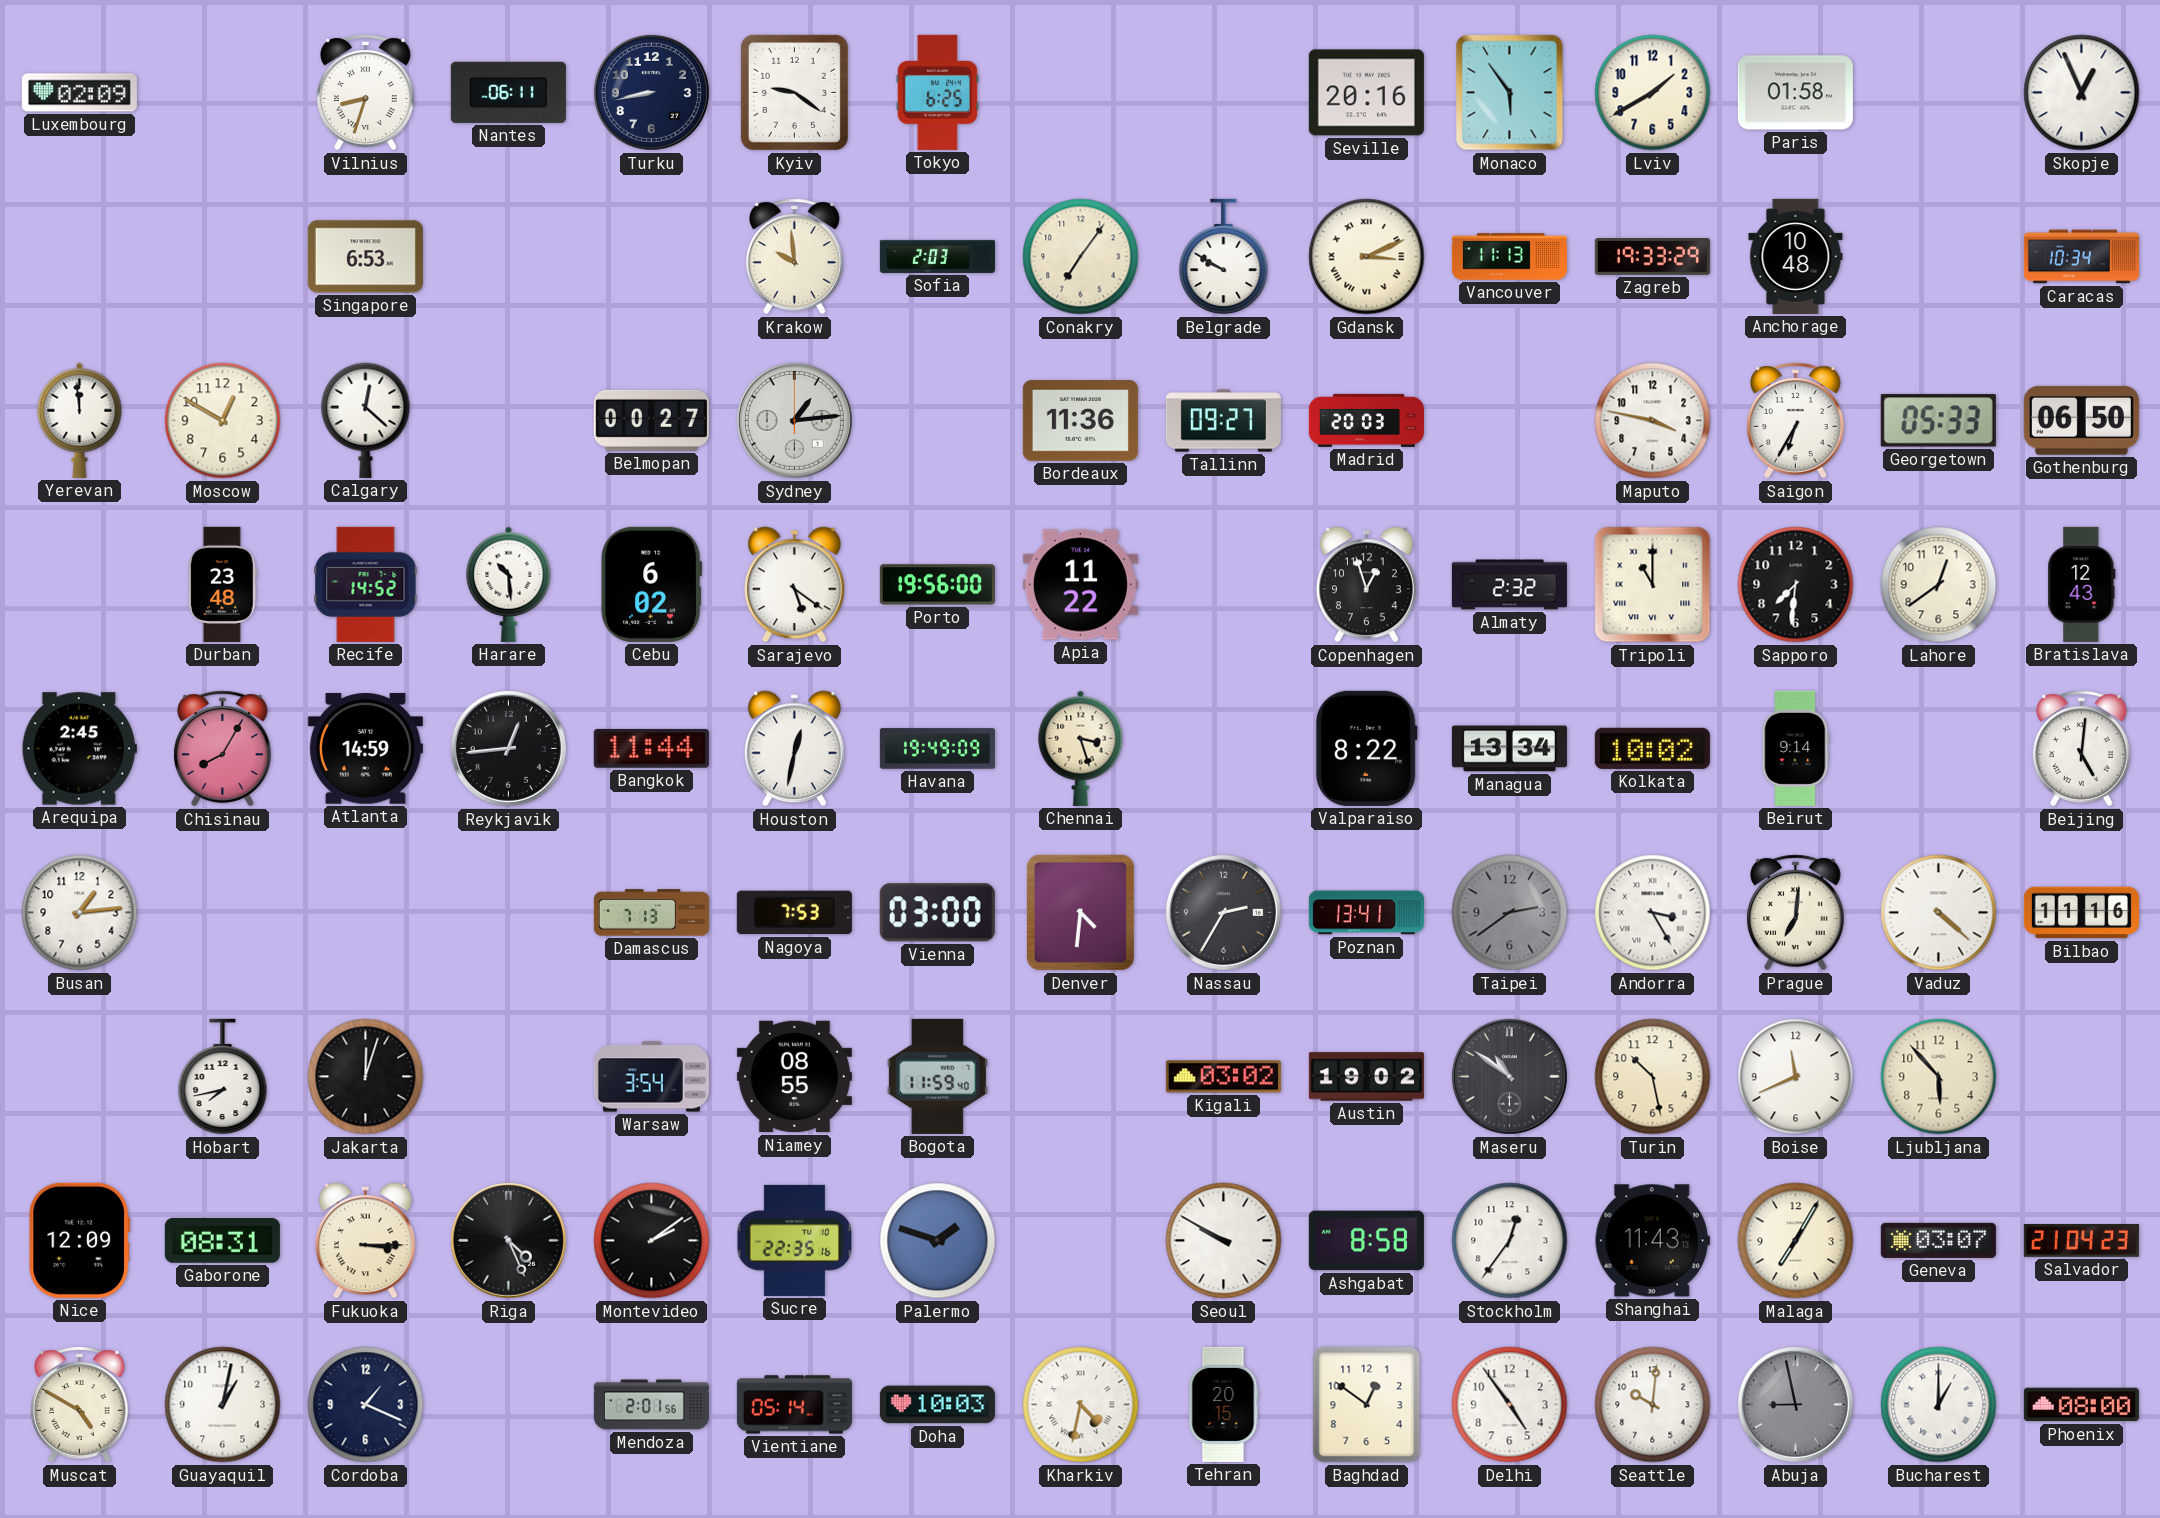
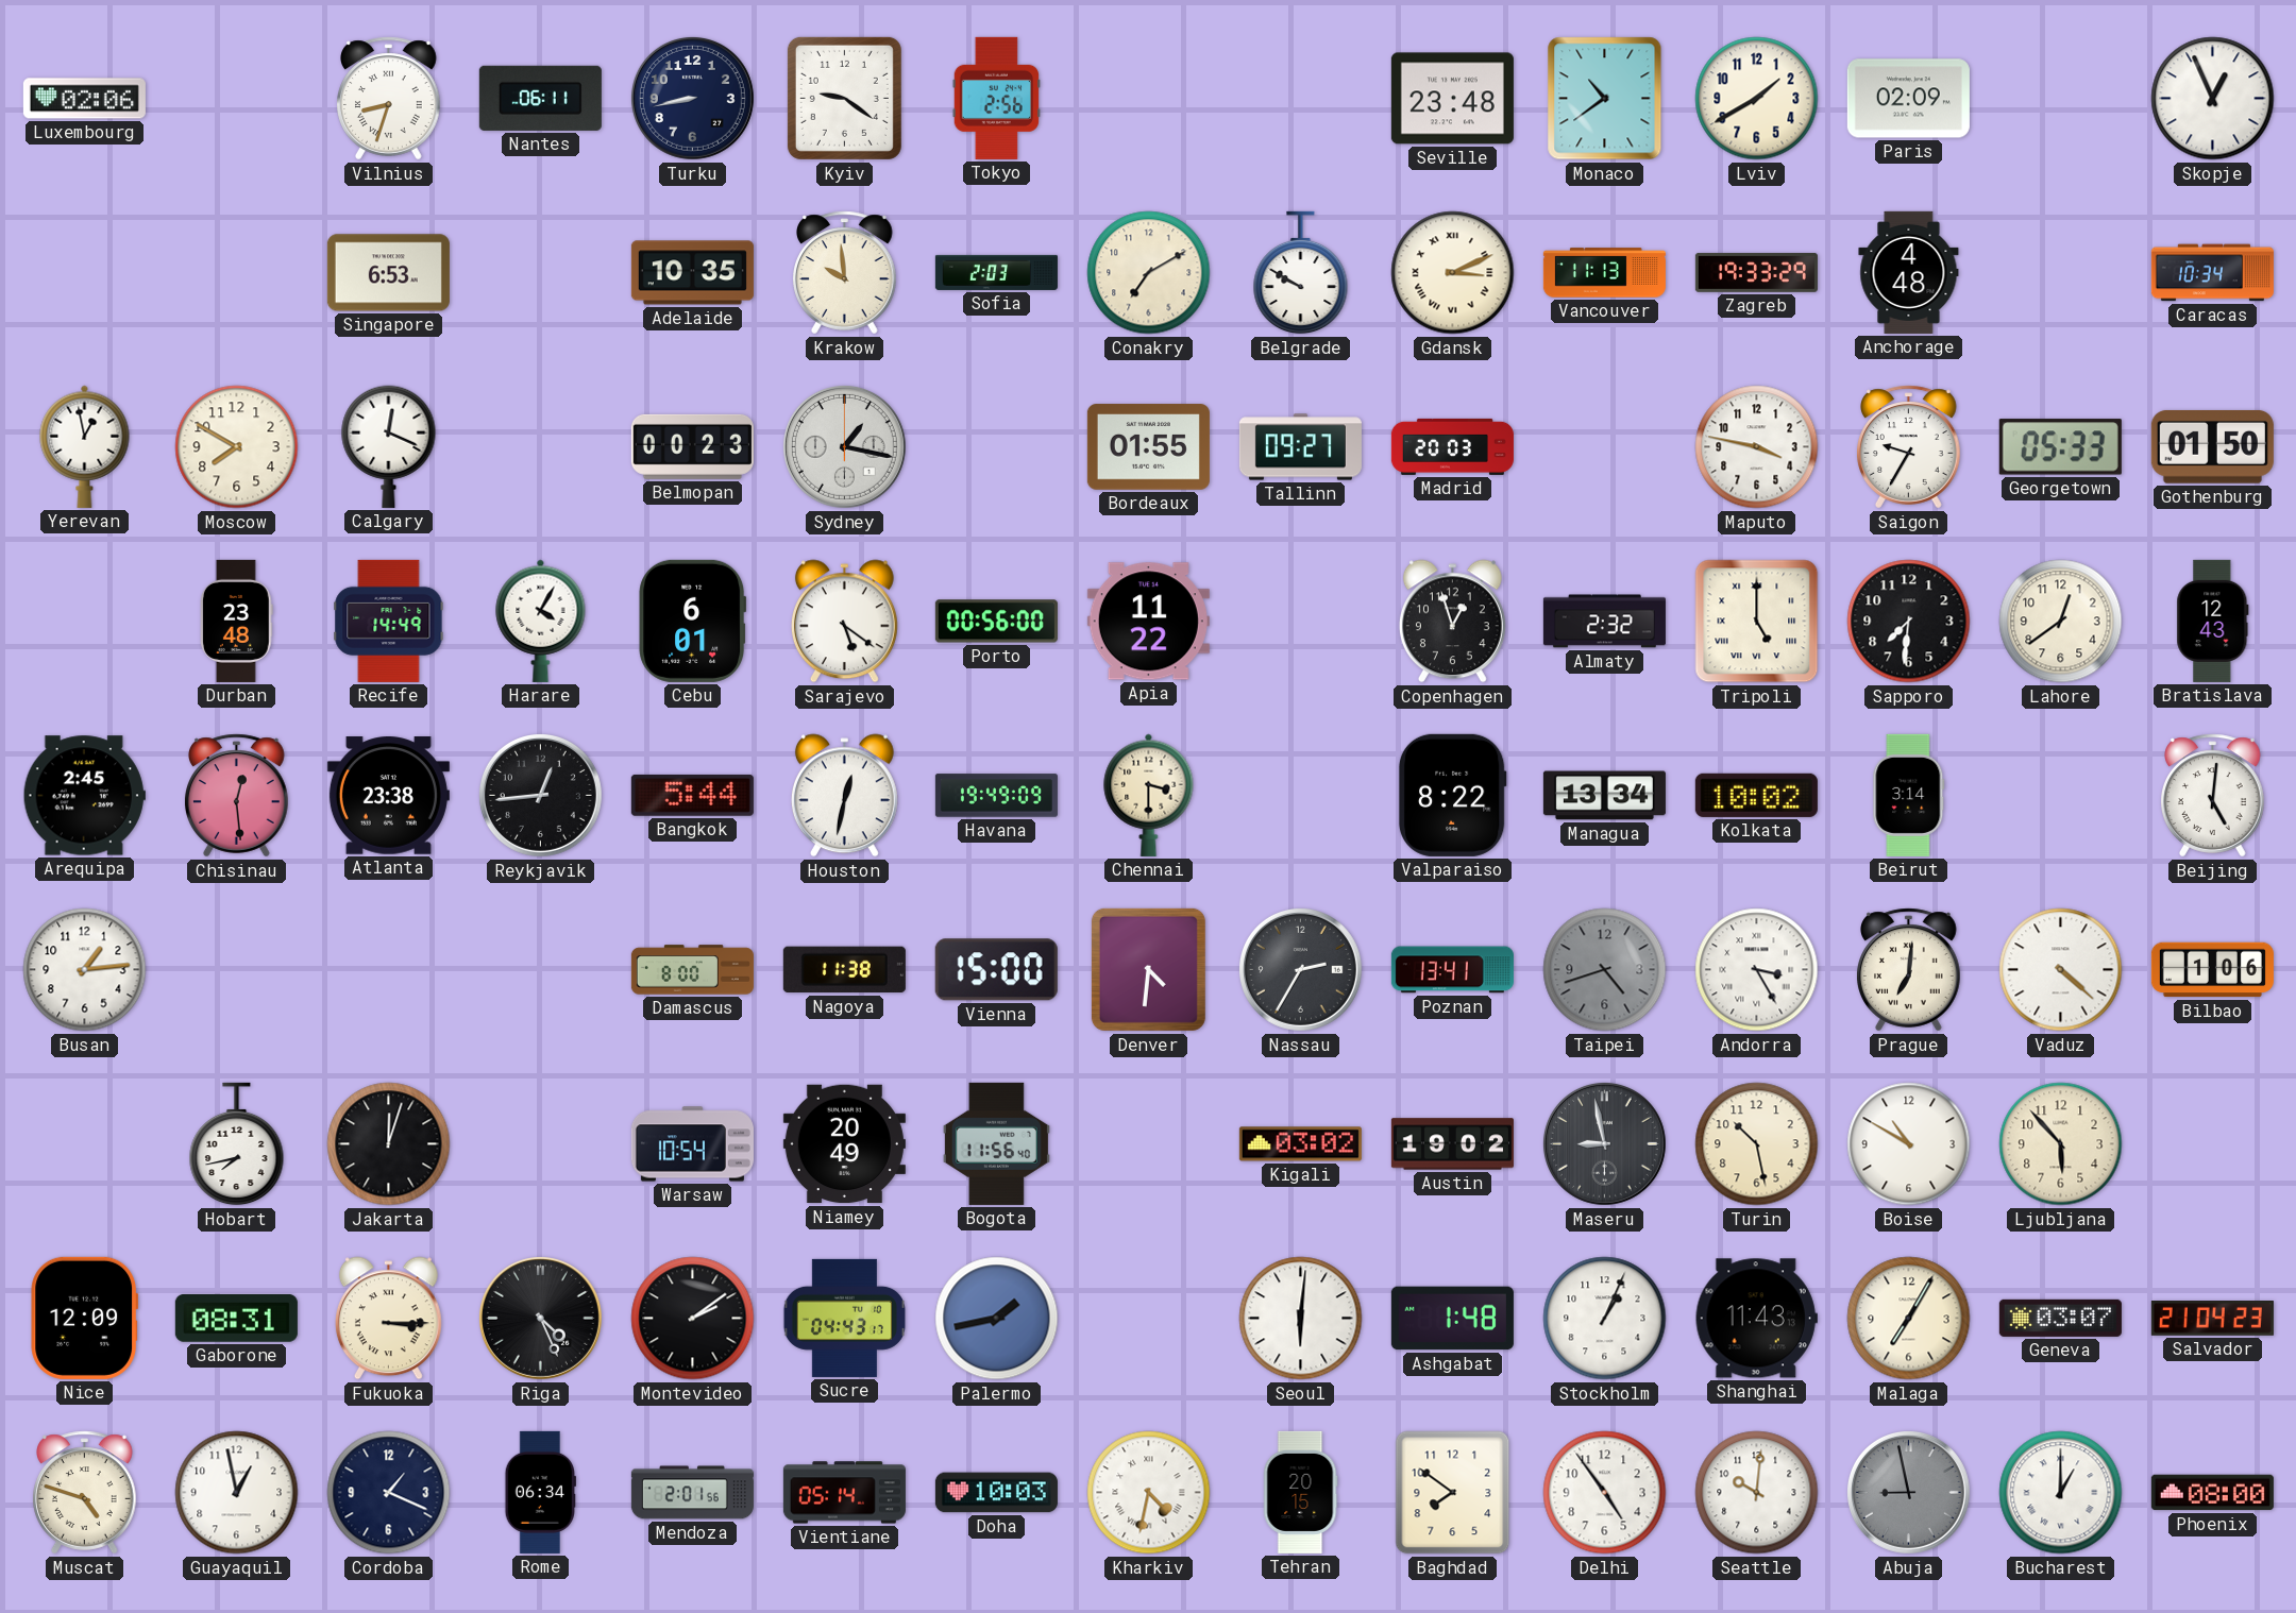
Luxembourg: 02:09 -> 02:06 (84, 99)
Tokyo: 6:25 -> 2:56 (996, 98)
Seville: 20:16 -> 23:48 (1452, 99)
Monaco: 5:54 -> 10:39 (1605, 99)
Paris: 01:58 -> 02:09 (1908, 99)
Adelaide: none -> 10:35 (692, 273)
Conakry: 7:06 -> 7:10 (1149, 273)
Anchorage: 10:48 -> 4:48 (1909, 272)
Yerevan: 11:59 -> 12:58 (85, 446)
Moscow: 12:50 -> 7:50 (237, 447)
Calgary: 12:22 -> 12:19 (389, 446)
Belmopan: 00:27 -> 00:23 (692, 446)
Sydney: 1:14 -> 1:17 (844, 446)
Bordeaux: 11:36 -> 01:55 (1148, 447)
Saigon: 6:35 -> 9:35 (1909, 447)
Gothenburg: 06:50 -> 01:50 (2212, 447)
Recife: 14:52 -> 14:49 (389, 621)
Harare: 10:29 -> 4:05 (541, 621)
Cebu: 6:02 -> 6:01 (693, 621)
Porto: 19:56 -> 00:56 (996, 622)
Tripoli: 11:00 -> 5:00 (1757, 622)
Chisinau: 8:05 -> 12:29 (237, 796)
Atlanta: 14:59 -> 23:38 (388, 796)
Bangkok: 11:44 -> 5:44 (692, 795)
Chennai: 3:27 -> 3:30 (1149, 795)
Beirut: 9:14 -> 3:14 (1909, 795)
Damascus: 7:13 -> 8:00 (692, 970)
Nagoya: 7:53 -> 11:38 (844, 970)
Vienna: 03:00 -> 15:00 (996, 970)
Taipei: 2:39 -> 4:42 (1605, 970)
Bilbao: 11:16 -> 1:06 (2212, 970)
Warsaw: 3:54 -> 10:54 (692, 1144)
Niamey: 08:55 -> 20:49 (844, 1144)
Bogota: 11:59 -> 11:56 (996, 1143)
Maseru: 10:51 -> 8:58 (1604, 1143)
Boise: 11:41 -> 10:50 (1909, 1144)
Sucre: 22:35 -> 04:43 (844, 1318)
Palermo: 1:48 -> 1:43 (997, 1319)
Seoul: 9:50 -> 6:01 (1301, 1319)
Ashgabat: 8:58 -> 1:48 (1452, 1319)
Stockholm: 12:36 -> 1:04 (1605, 1319)
Muscat: 4:50 -> 4:48 (85, 1493)
Guayaquil: 1:02 -> 12:58 (237, 1493)
Rome: none -> 06:34 (540, 1492)
Baghdad: 12:51 -> 7:51 (1453, 1493)
